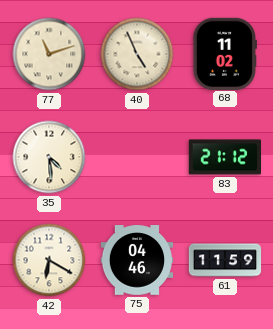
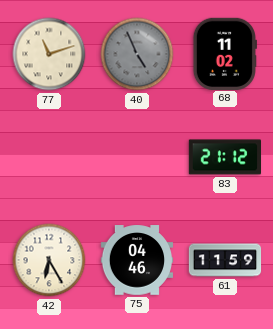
40 dial: cream -> grey (137, 54)
35: 4:29 -> none (49, 157)
42: 6:20 -> 6:25 (49, 260)
